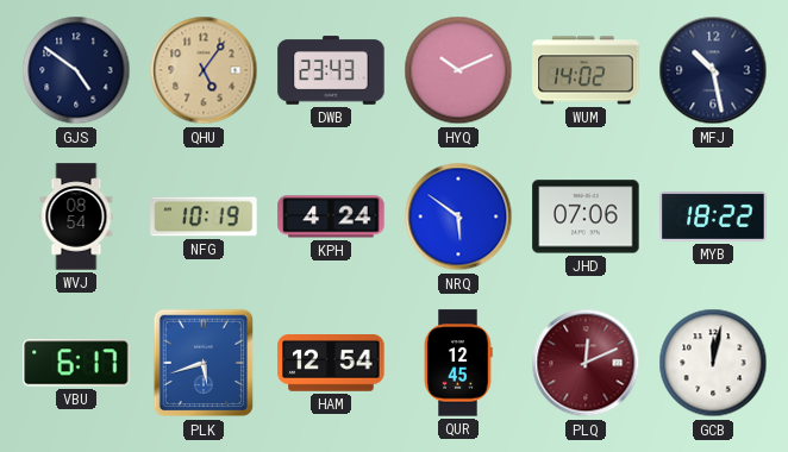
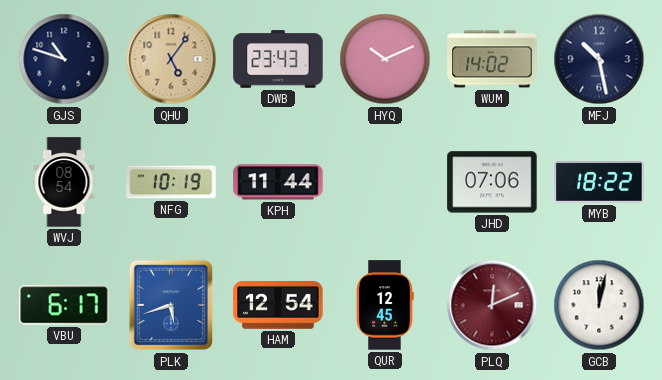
GJS: 4:51 -> 10:48 (64, 59)
KPH: 4:24 -> 11:44 (278, 182)
NRQ: 5:51 -> none (458, 216)
